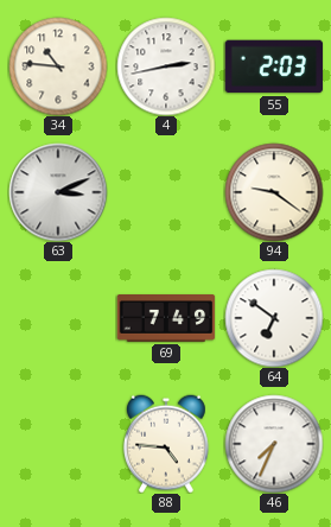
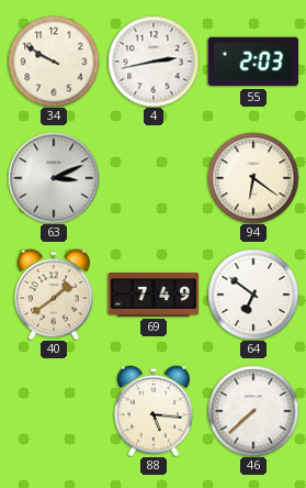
34: 10:46 -> 9:50 (54, 62)
94: 9:21 -> 6:21 (253, 178)
40: none -> 1:39 (55, 295)
88: 4:46 -> 5:16 (155, 411)
46: 7:34 -> 7:38 (253, 411)
